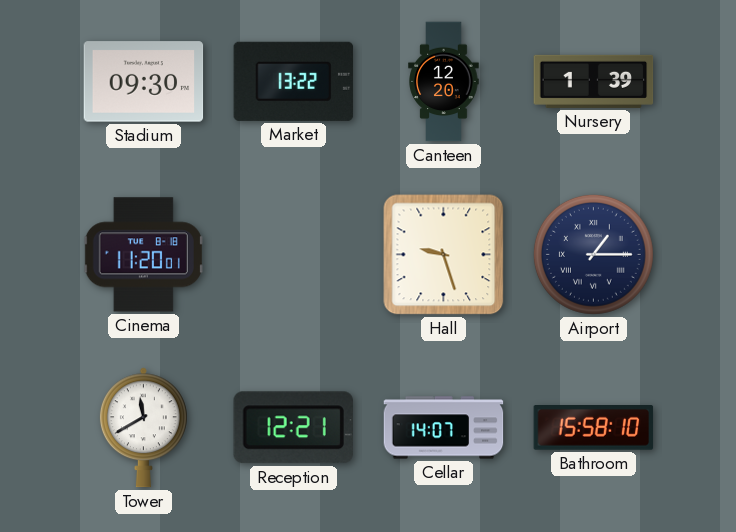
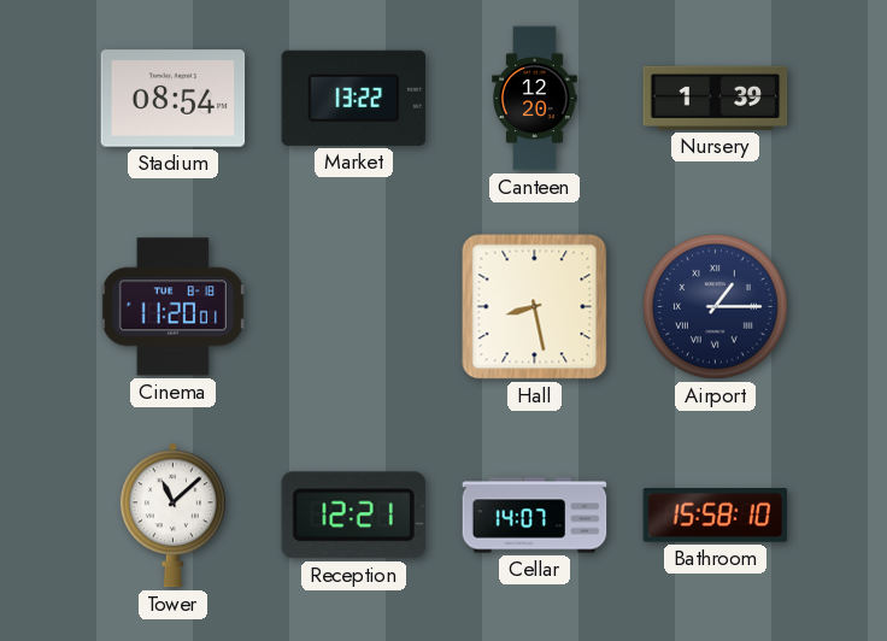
Stadium: 09:30 -> 08:54 (174, 99)
Hall: 9:27 -> 8:28 (535, 307)
Tower: 11:40 -> 11:08 (172, 516)
